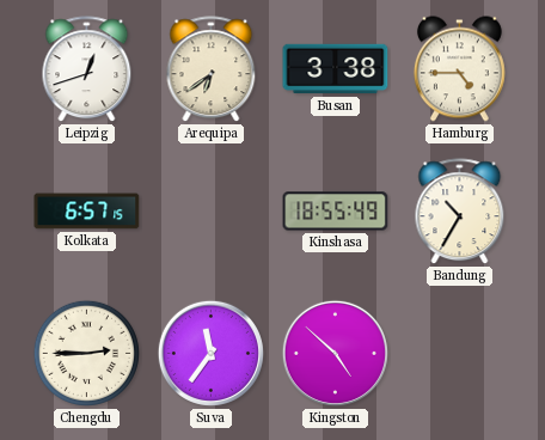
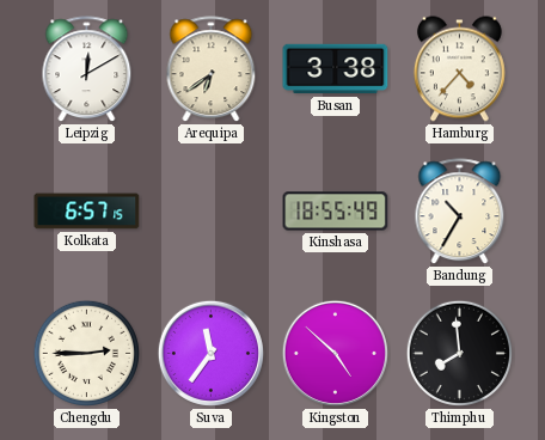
Leipzig: 12:42 -> 12:10 (87, 69)
Hamburg: 4:45 -> 4:37 (459, 69)
Thimphu: none -> 7:59 (459, 353)
